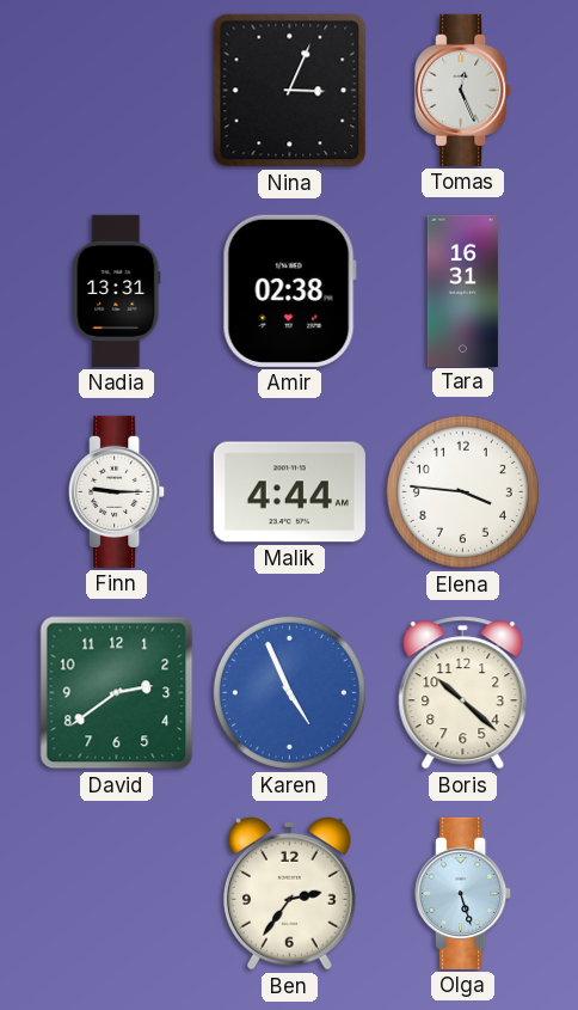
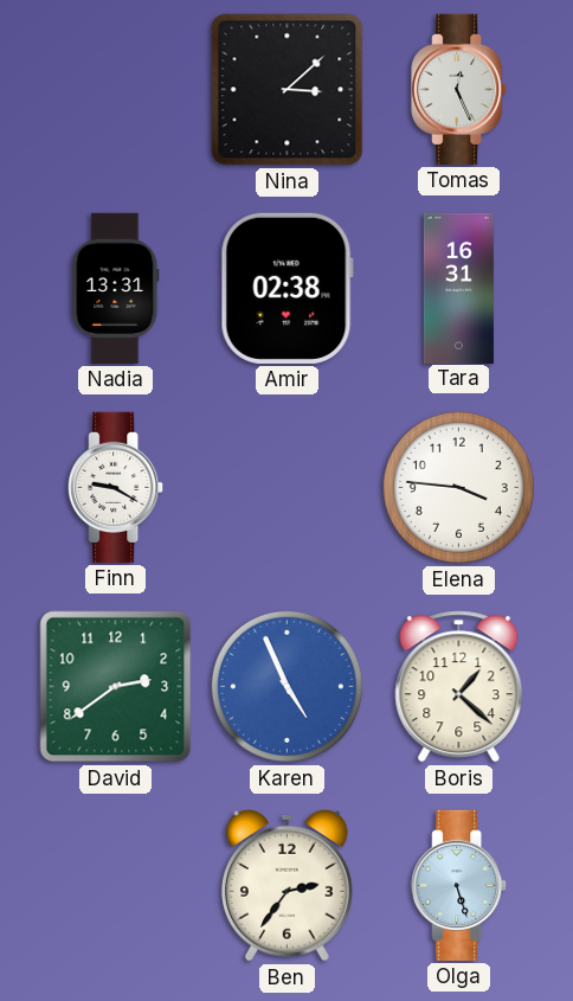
Nina: 3:04 -> 3:08 (288, 90)
Finn: 9:15 -> 9:20 (116, 487)
Malik: 4:44 -> none (289, 492)
Boris: 10:22 -> 1:22 (459, 687)
